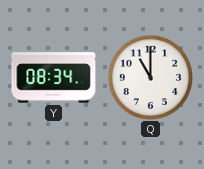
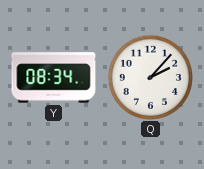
Q: 11:00 -> 2:07 (150, 77)
